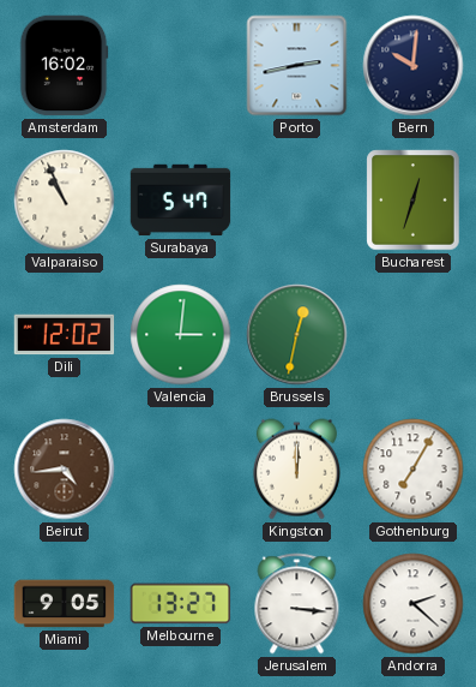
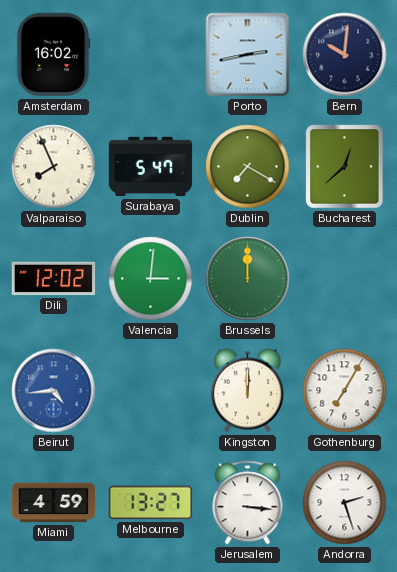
Valparaiso: 10:56 -> 7:56 (54, 167)
Dublin: none -> 7:20 (248, 167)
Bucharest: 12:33 -> 12:38 (345, 167)
Brussels: 12:32 -> 12:00 (248, 279)
Beirut dial: brown -> blue (54, 391)
Miami: 9:05 -> 4:59 (54, 503)
Andorra: 2:22 -> 2:27 (345, 503)
